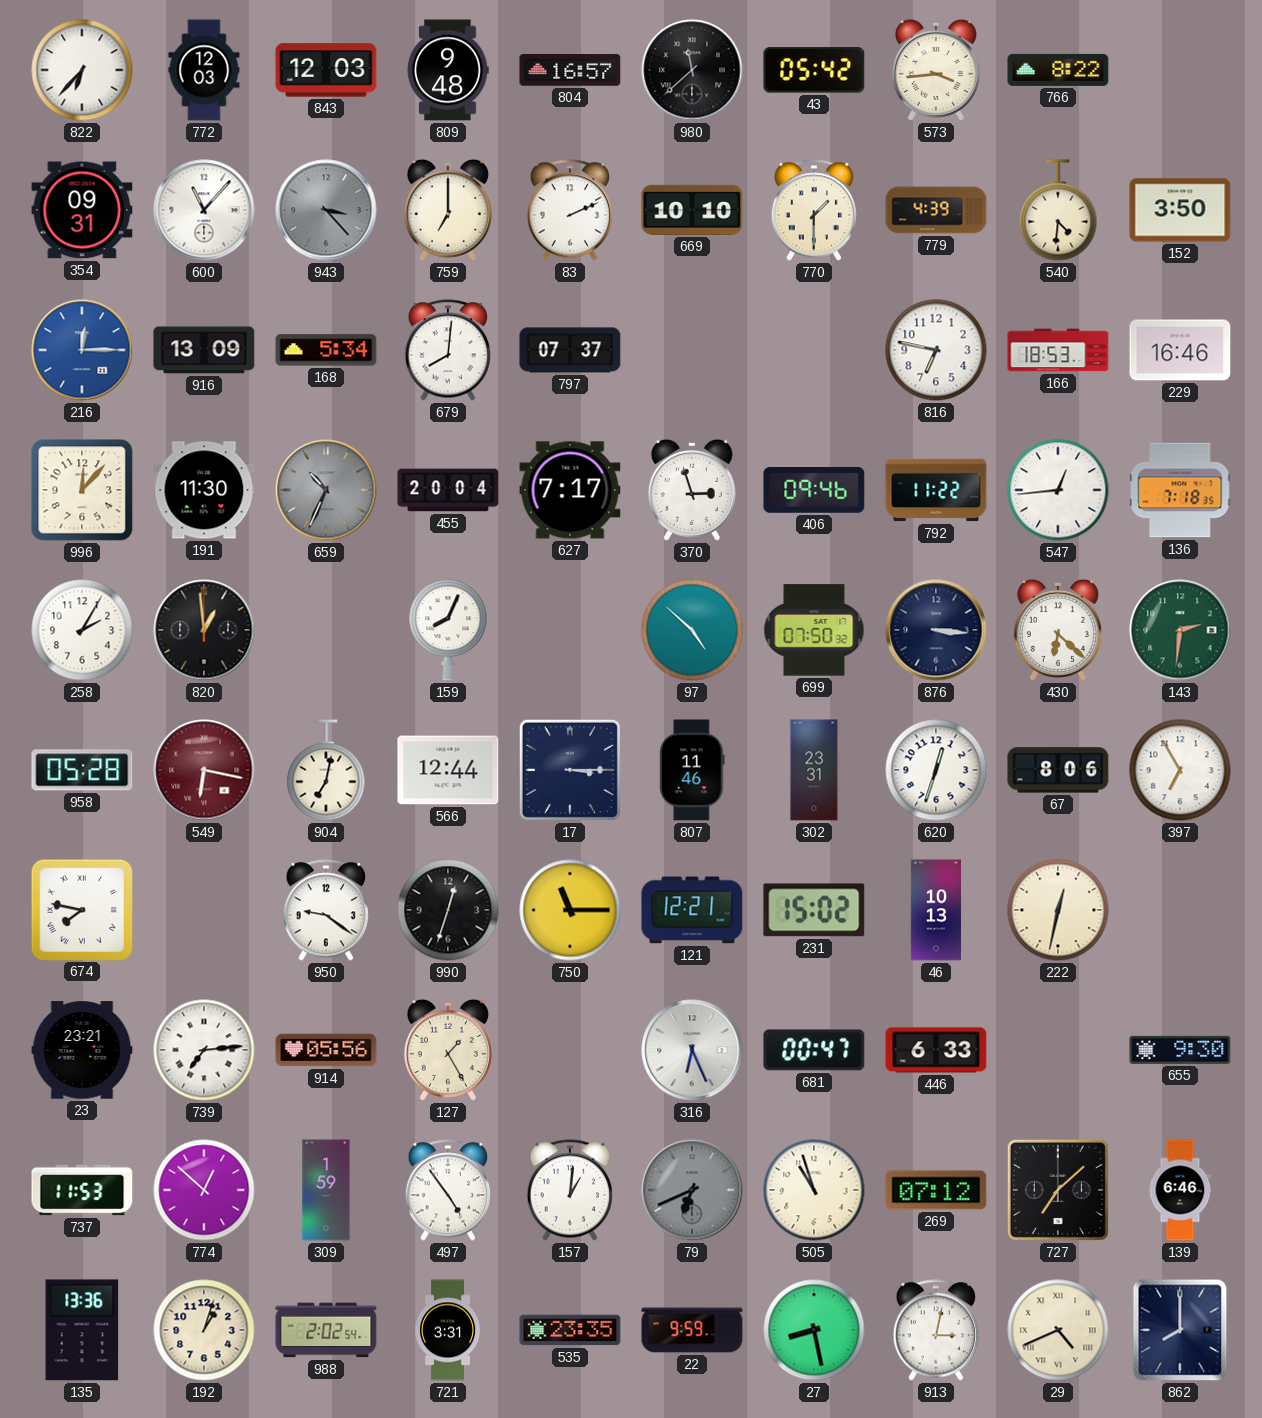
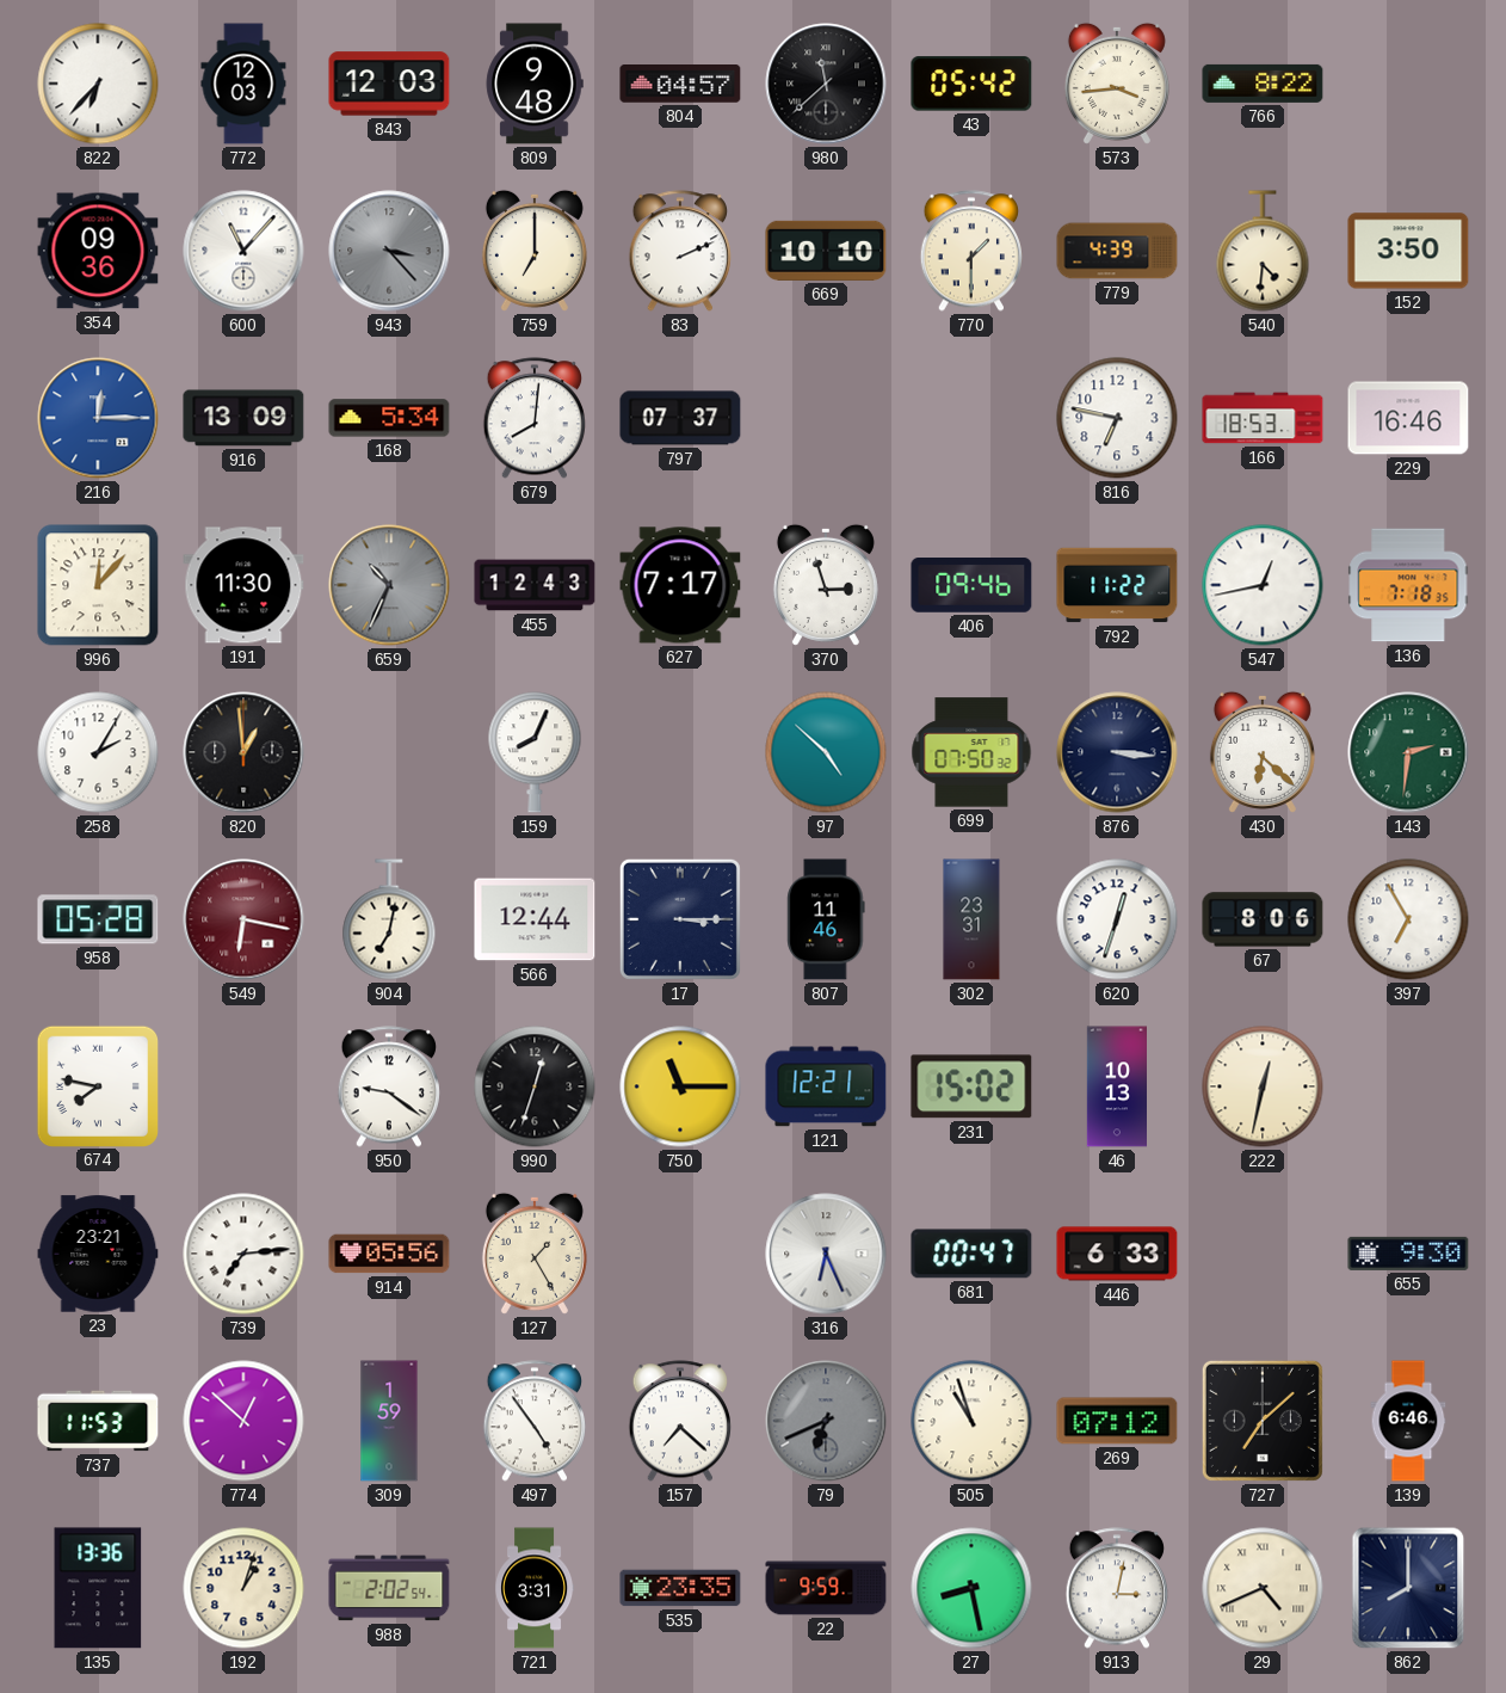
804: 16:57 -> 04:57 (680, 85)
354: 09:31 -> 09:36 (98, 251)
455: 20:04 -> 12:43 (535, 585)
547: 12:44 -> 12:43 (1263, 585)
157: 1:01 -> 7:22 (679, 1421)
